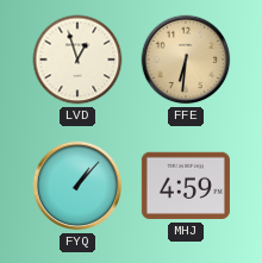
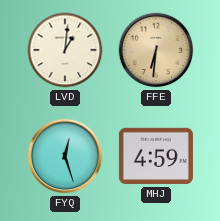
LVD: 12:57 -> 1:01 (65, 50)
FYQ: 1:07 -> 12:27 (65, 156)
